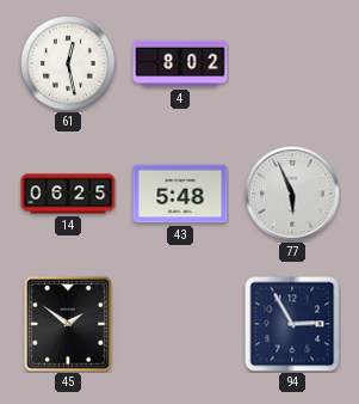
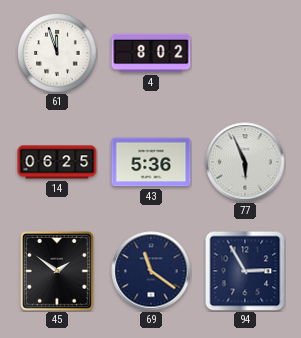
61: 12:28 -> 11:57 (57, 53)
43: 5:48 -> 5:36 (151, 162)
69: none -> 11:21 (151, 271)
